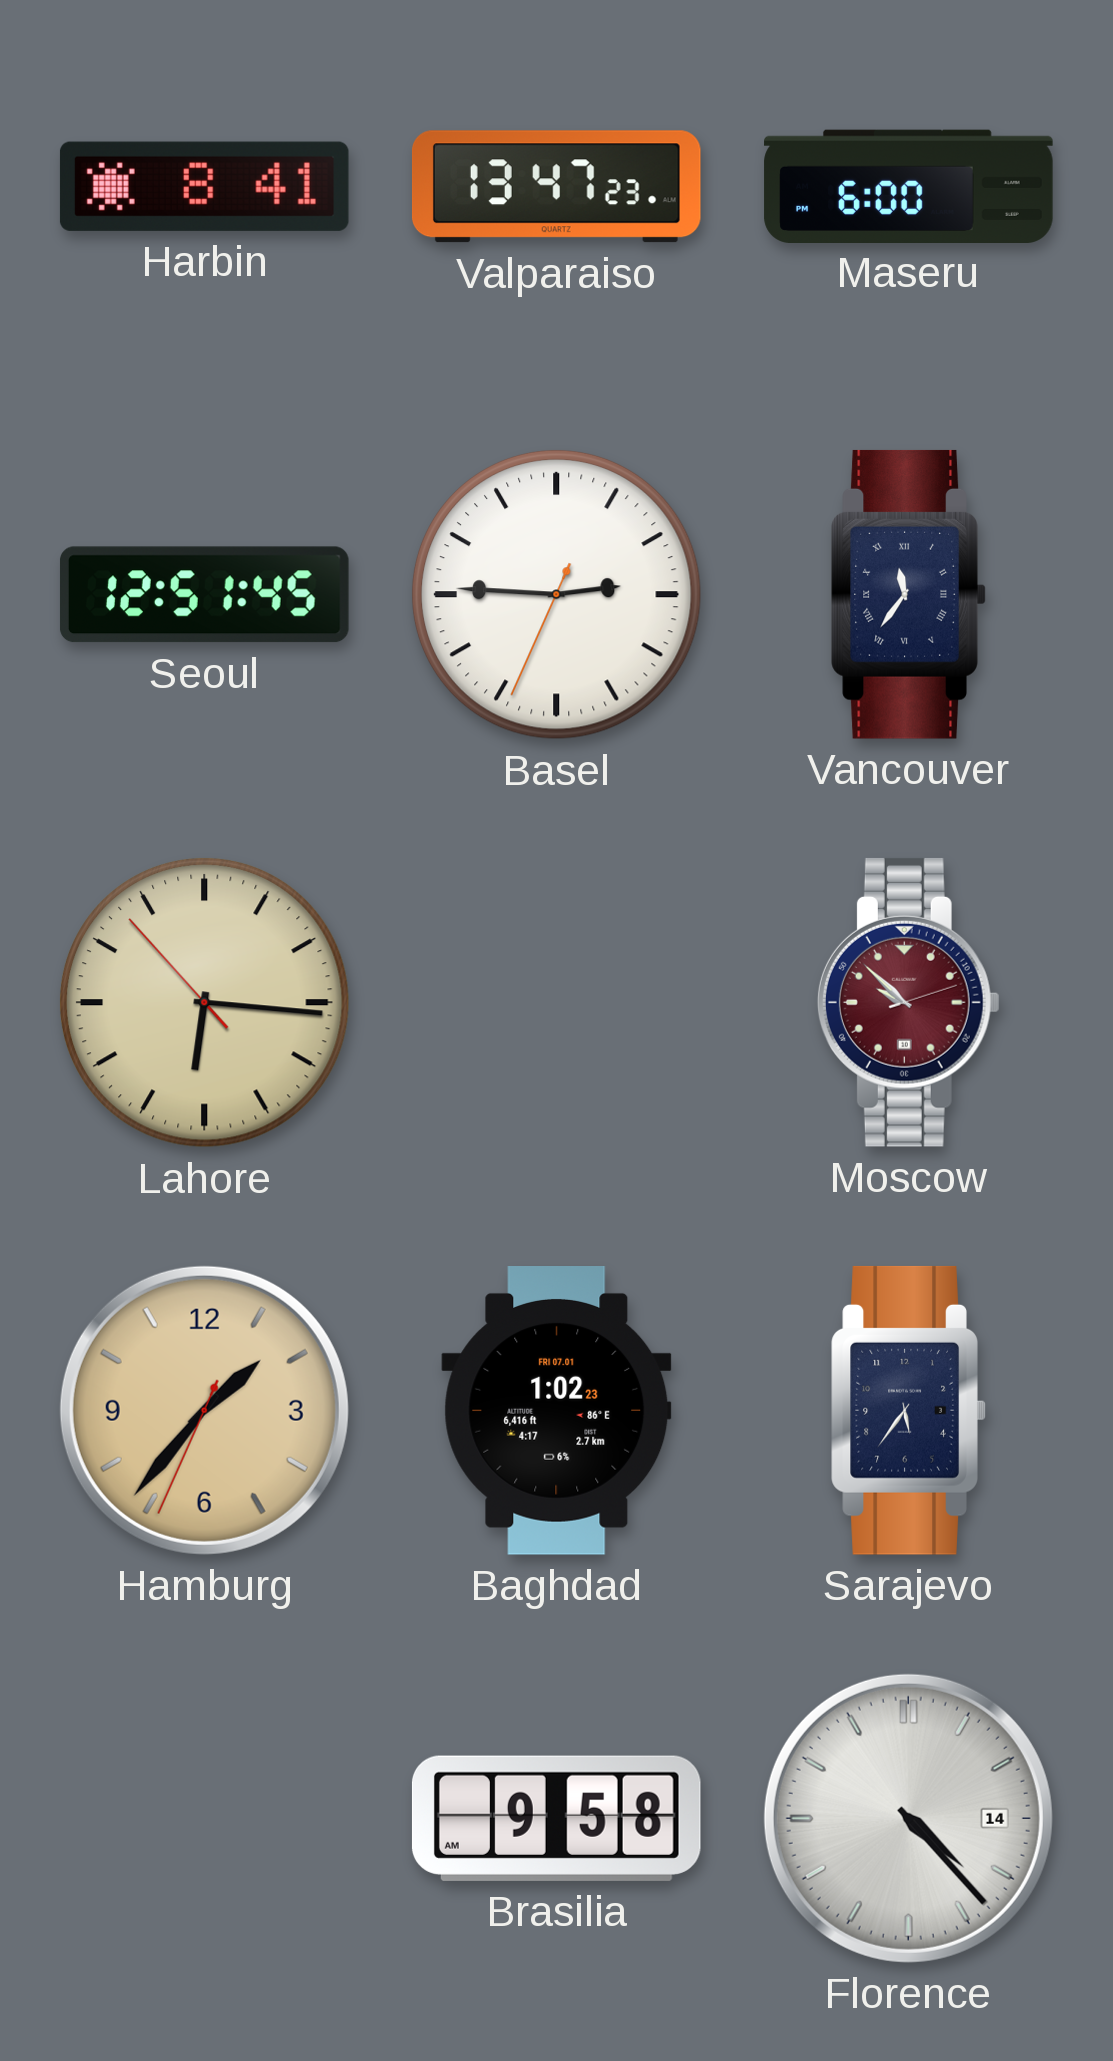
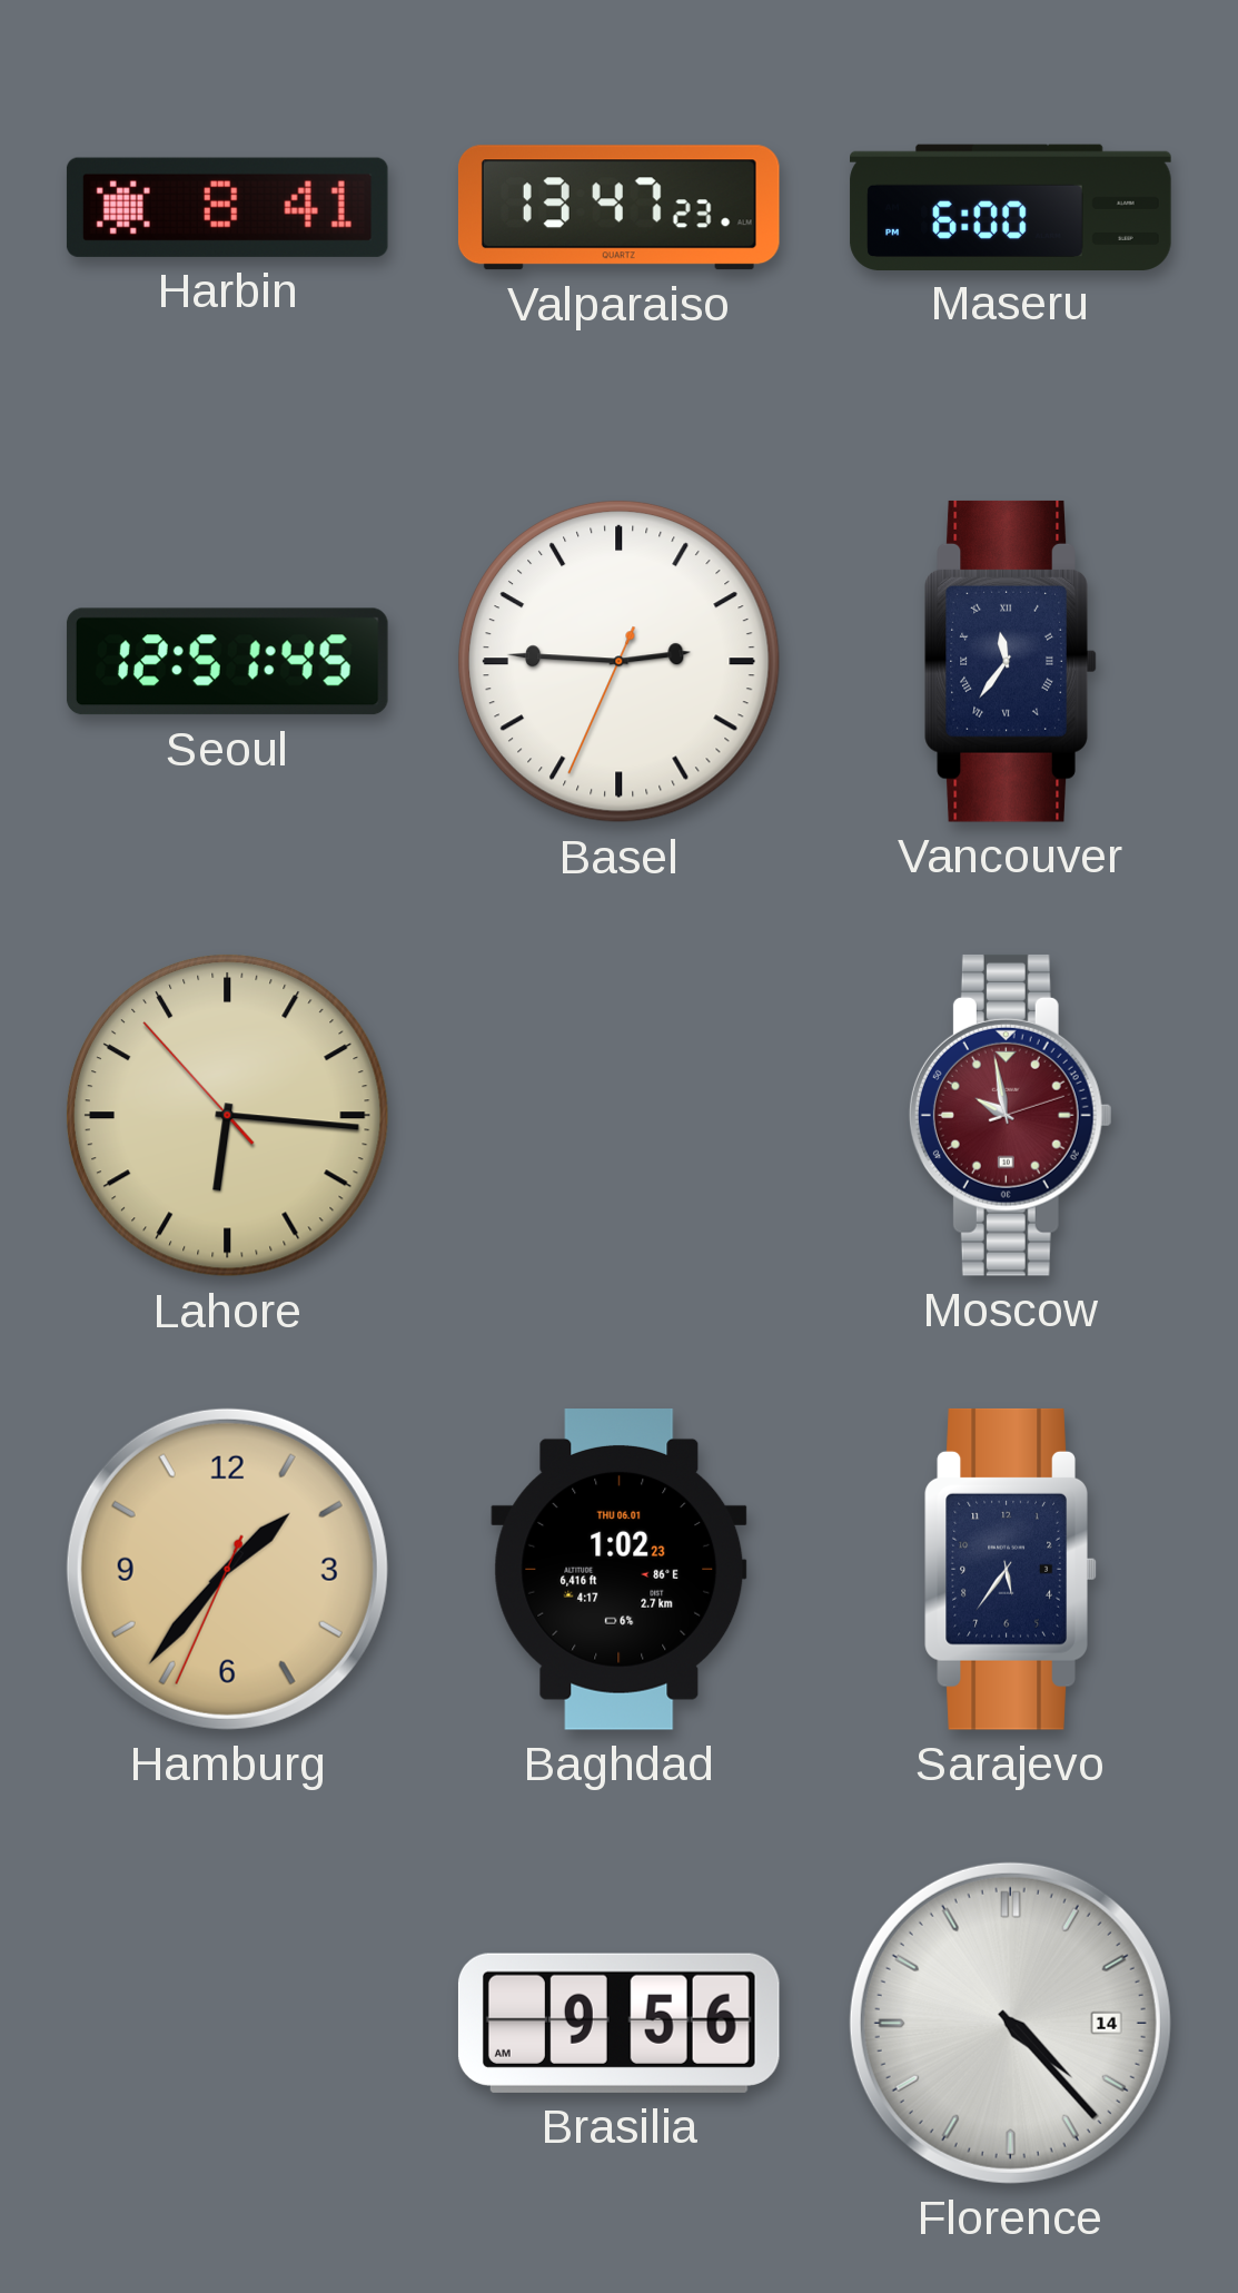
Moscow: 9:52 -> 9:58 (1010, 1115)
Baghdad date: FRI 07.01 -> THU 06.01 (620, 1570)
Brasilia: 9:58 -> 9:56 (618, 2023)
